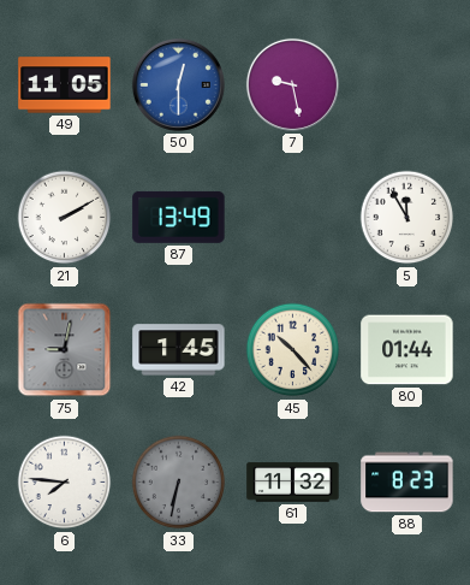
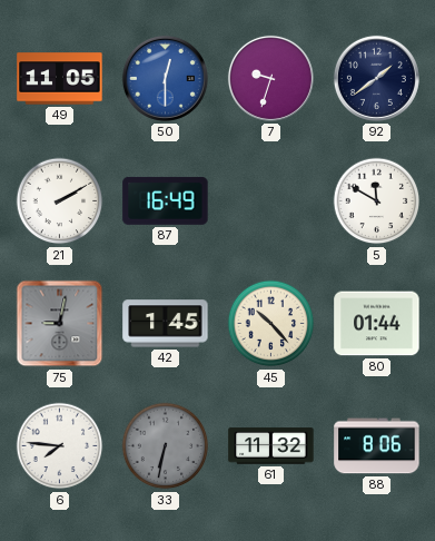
7: 9:28 -> 9:33 (270, 78)
92: none -> 1:39 (376, 78)
87: 13:49 -> 16:49 (166, 200)
5: 11:55 -> 11:50 (377, 201)
88: 8:23 -> 8:06 (377, 446)
